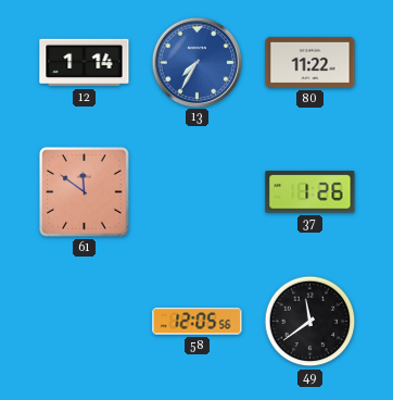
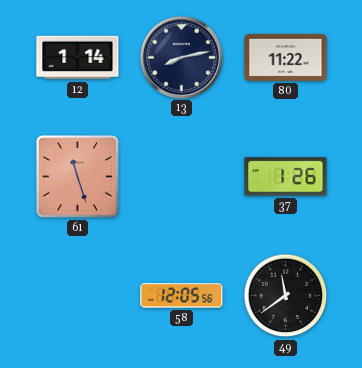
13: 7:35 -> 8:13 (181, 57)
13 dial: blue -> navy (181, 57)
61: 11:51 -> 11:27 (78, 177)
